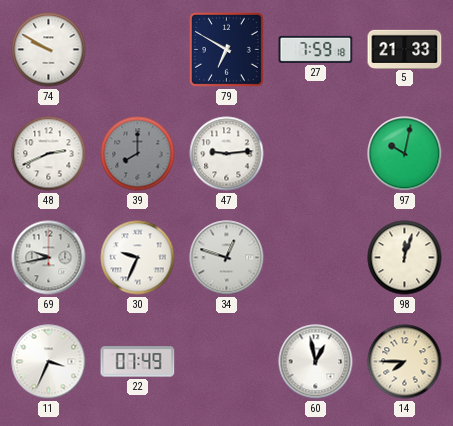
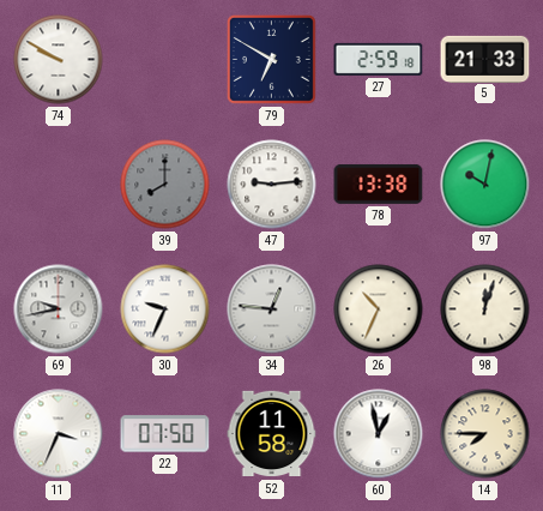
27: 7:59 -> 2:59 (379, 59)
48: 2:41 -> none (49, 154)
78: none -> 13:38 (379, 184)
34: 12:48 -> 12:46 (272, 309)
26: none -> 10:34 (379, 309)
22: 07:49 -> 07:50 (165, 434)
52: none -> 11:58 (272, 434)
